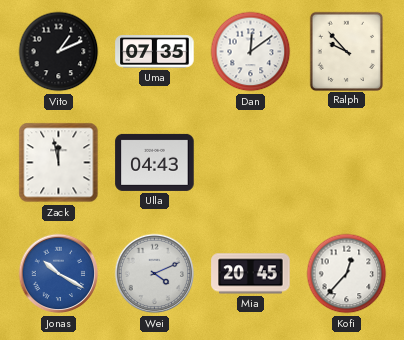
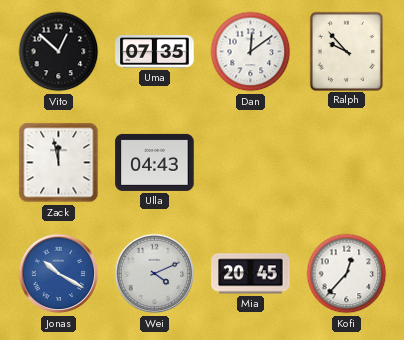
Vito: 1:11 -> 12:52 (59, 52)
